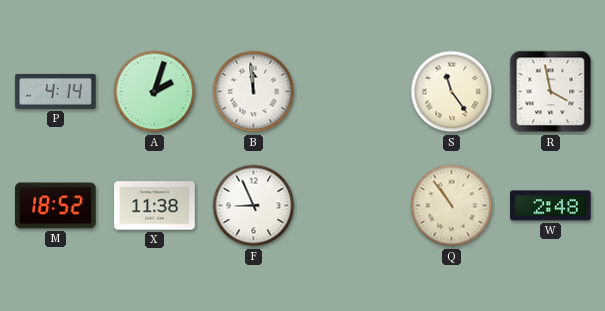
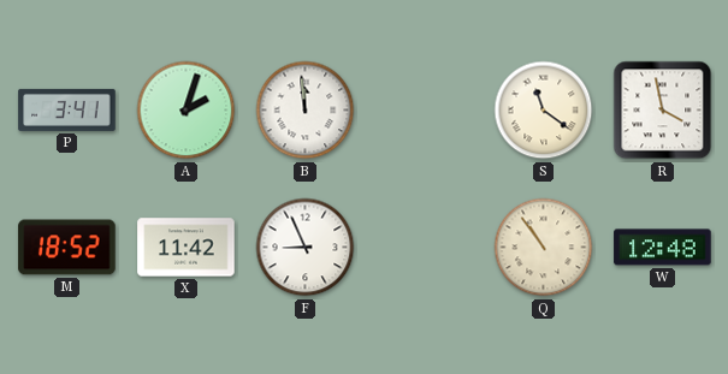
P: 4:14 -> 3:41 (67, 109)
S: 11:24 -> 11:21 (544, 111)
X: 11:38 -> 11:42 (187, 248)
W: 2:48 -> 12:48 (663, 248)
